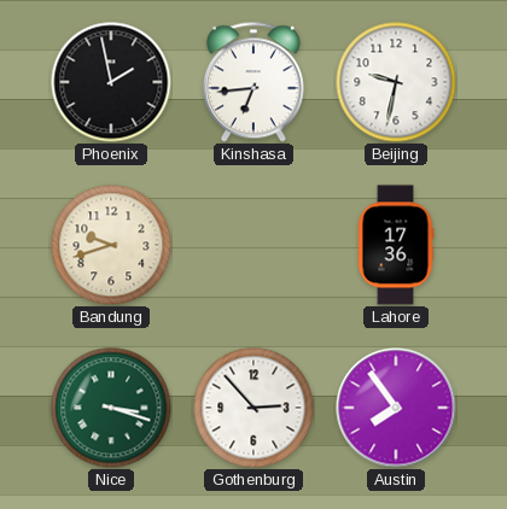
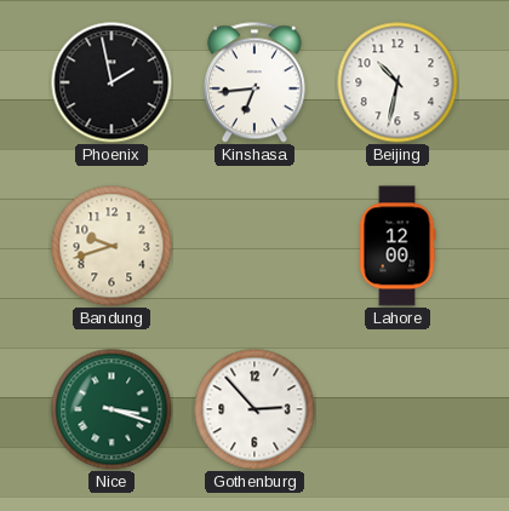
Beijing: 9:32 -> 10:32 (398, 82)
Lahore: 17:36 -> 12:00 (398, 246)
Austin: 7:54 -> none (396, 408)
